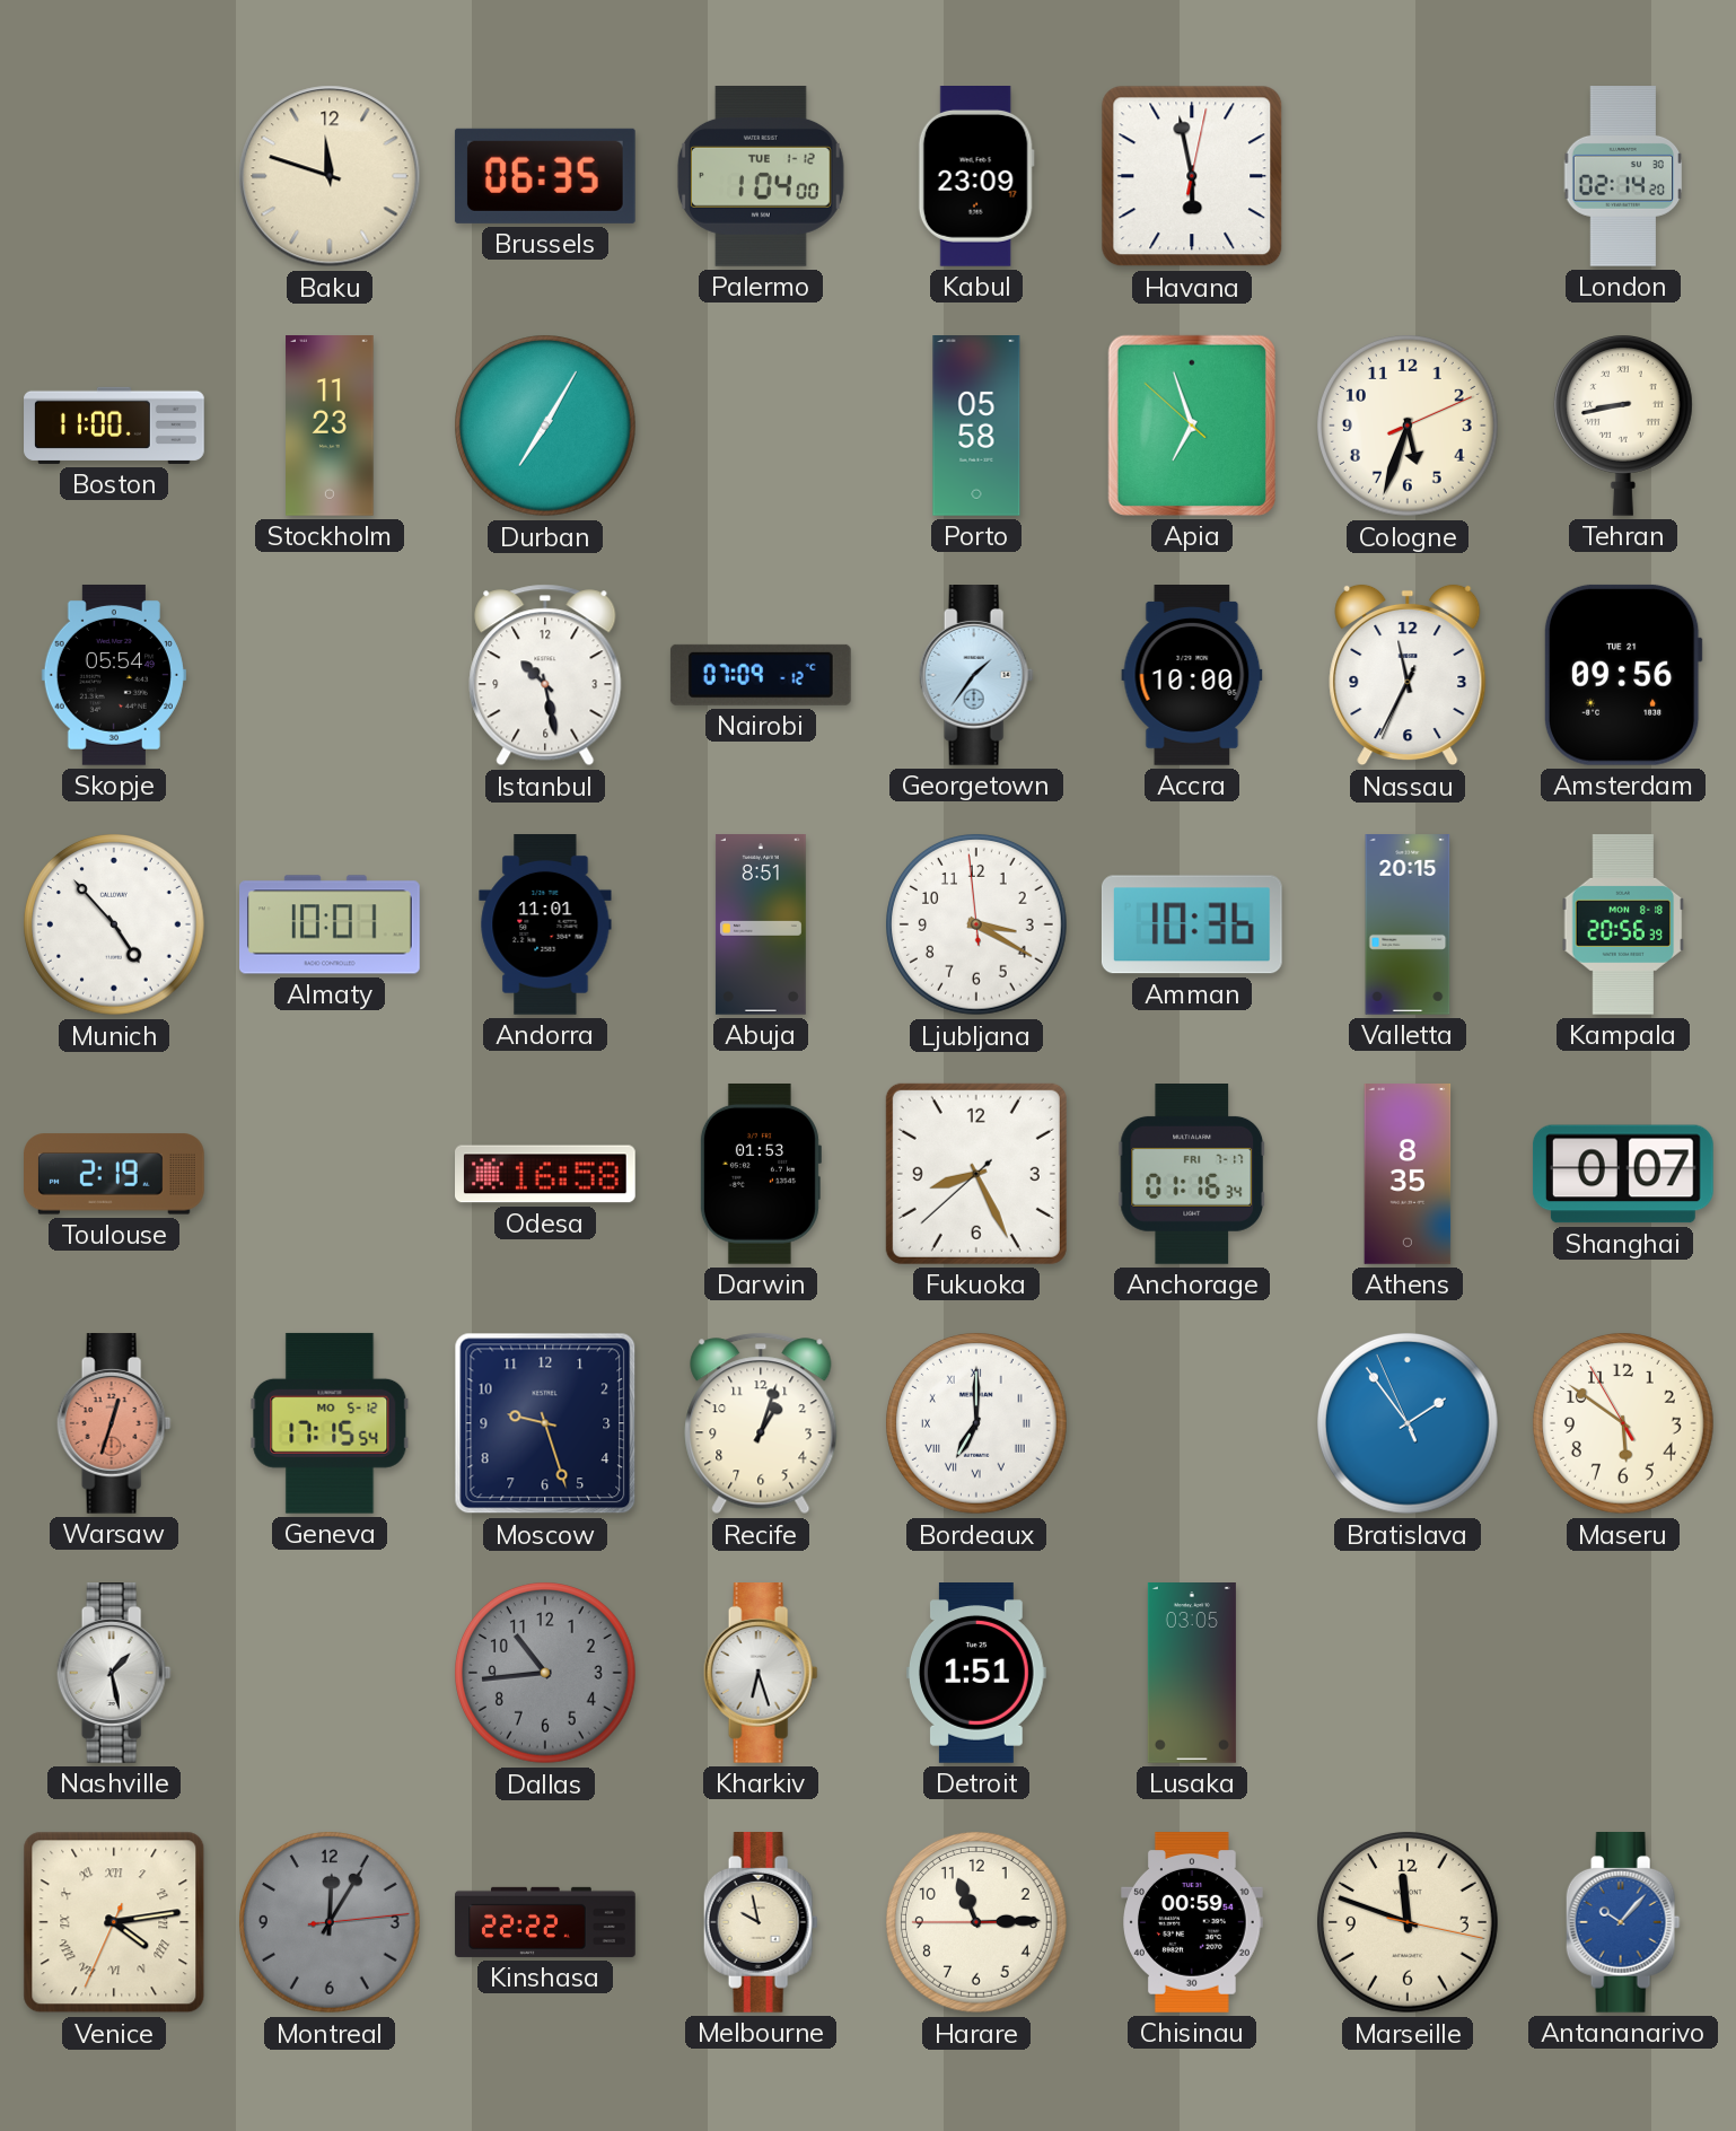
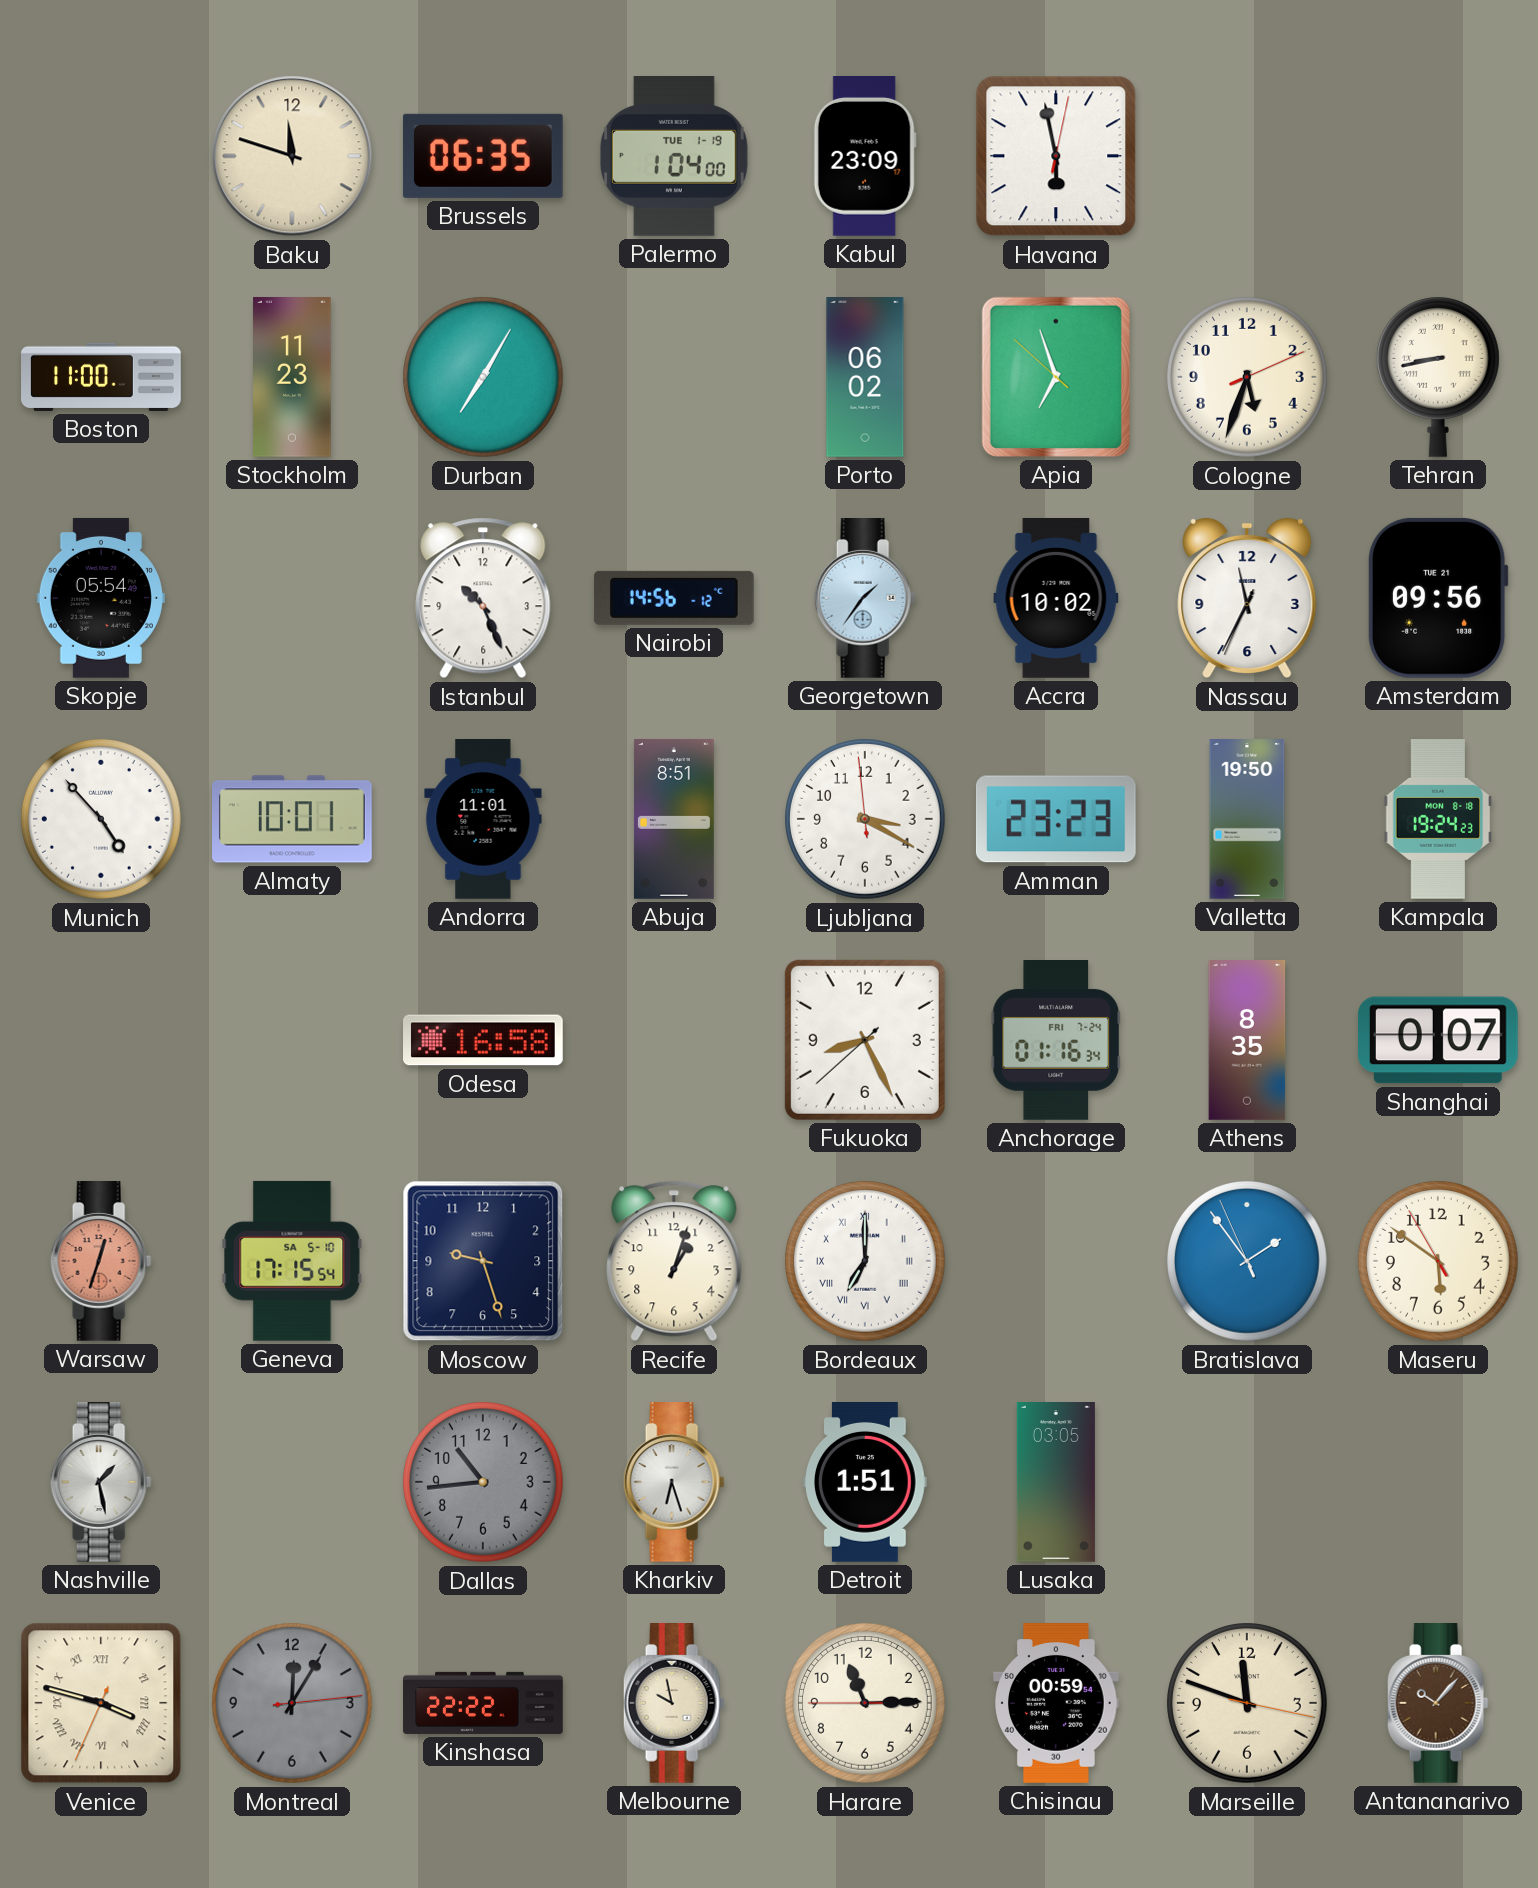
Palermo date: TUE 1-12 -> TUE 1-19 (674, 157)
London: 02:14 -> none (1623, 177)
Porto: 05:58 -> 06:02 (865, 378)
Istanbul: 10:28 -> 10:26 (483, 598)
Nairobi: 07:09 -> 14:56 (674, 598)
Accra: 10:00 -> 10:02 (1056, 599)
Amman: 10:36 -> 23:23 (1056, 819)
Valletta: 20:15 -> 19:50 (1247, 819)
Kampala: 20:56 -> 19:24 (1438, 820)
Toulouse: 2:19 -> none (115, 1174)
Darwin: 01:53 -> none (760, 1174)
Anchorage date: FRI 7-17 -> FRI 7-24 (1056, 1041)
Geneva date: MO 5-12 -> SA 5-10 (292, 1261)
Venice: 4:13 -> 3:47 (101, 1703)
Antananarivo dial: blue -> brown (1438, 1704)
